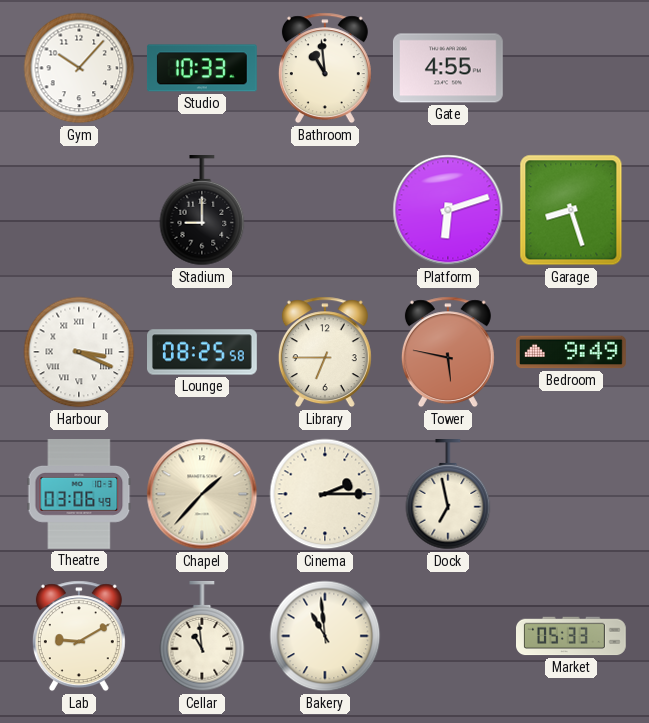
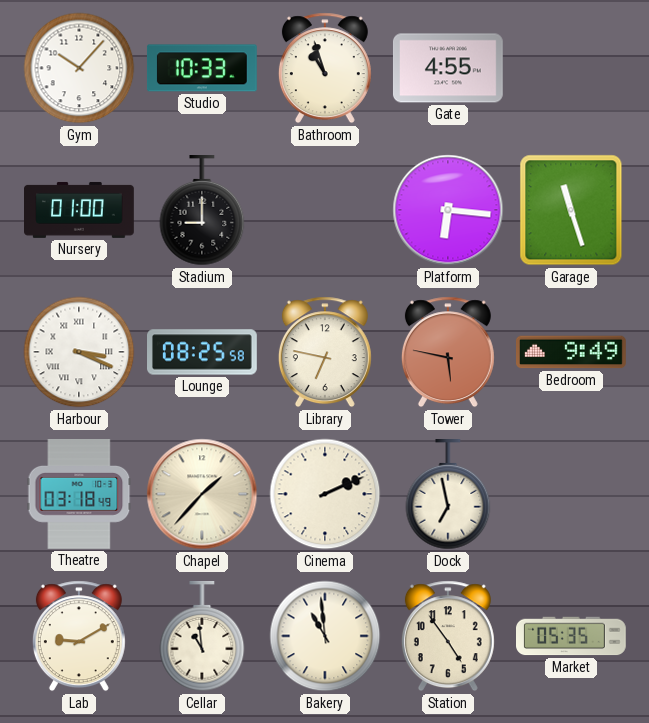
Bathroom: 10:59 -> 10:57 (325, 68)
Nursery: none -> 01:00 (80, 210)
Platform: 6:12 -> 6:16 (448, 210)
Garage: 8:27 -> 11:27 (571, 210)
Library: 6:45 -> 6:47 (325, 352)
Theatre: 03:06 -> 03:18 (79, 495)
Cinema: 2:15 -> 2:11 (325, 494)
Station: none -> 4:54 (448, 636)
Market: 05:33 -> 05:35 (572, 636)
